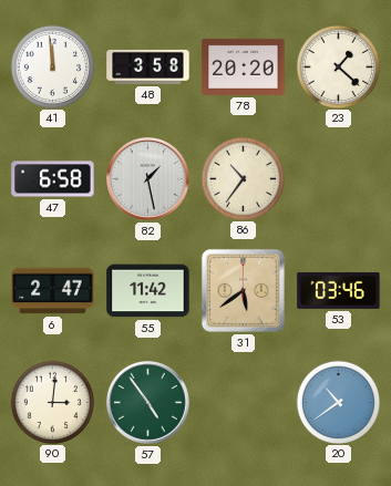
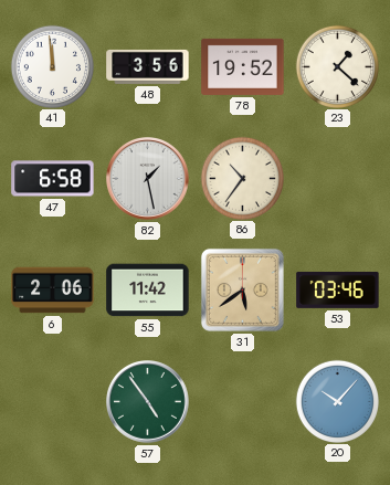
48: 3:58 -> 3:56 (148, 66)
78: 20:20 -> 19:52 (243, 66)
6: 2:47 -> 2:06 (53, 291)
90: 3:01 -> none (52, 402)
20: 10:39 -> 10:07 (337, 401)
